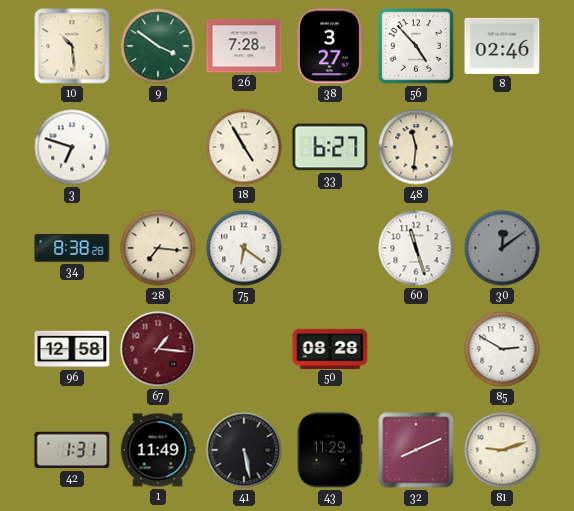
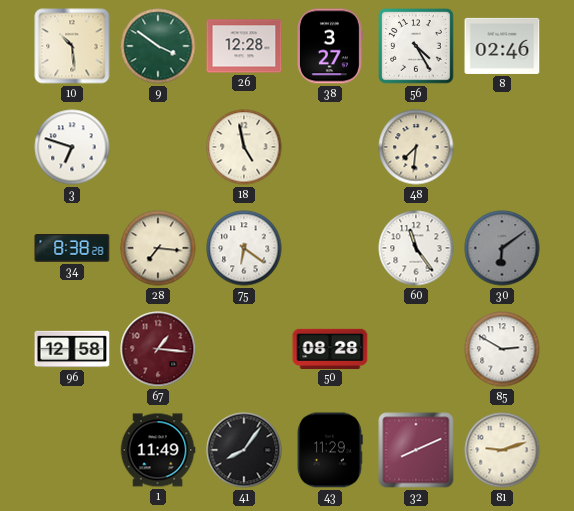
26: 7:28 -> 12:28 (244, 46)
56: 4:53 -> 4:25 (416, 46)
18: 4:55 -> 4:58 (244, 147)
33: 6:27 -> none (330, 147)
48: 11:31 -> 7:31 (416, 147)
60: 11:27 -> 11:24 (416, 248)
30: 12:09 -> 6:09 (502, 248)
42: 1:31 -> none (72, 450)
41: 5:28 -> 8:06 (244, 450)
